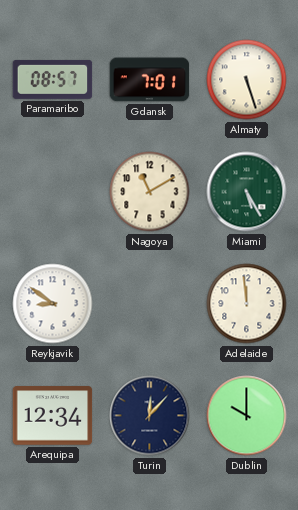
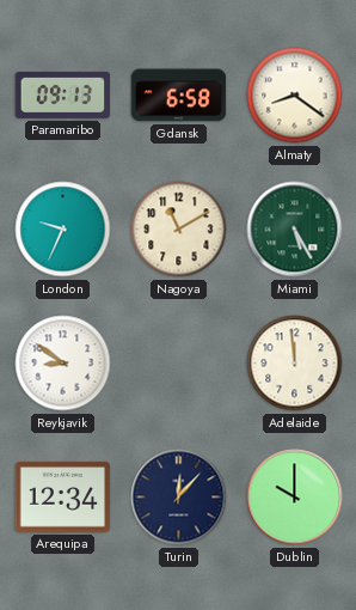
Paramaribo: 08:57 -> 09:13 (63, 94)
Gdansk: 7:01 -> 6:58 (179, 96)
Almaty: 5:27 -> 8:21 (295, 96)
London: none -> 9:34 (63, 230)
